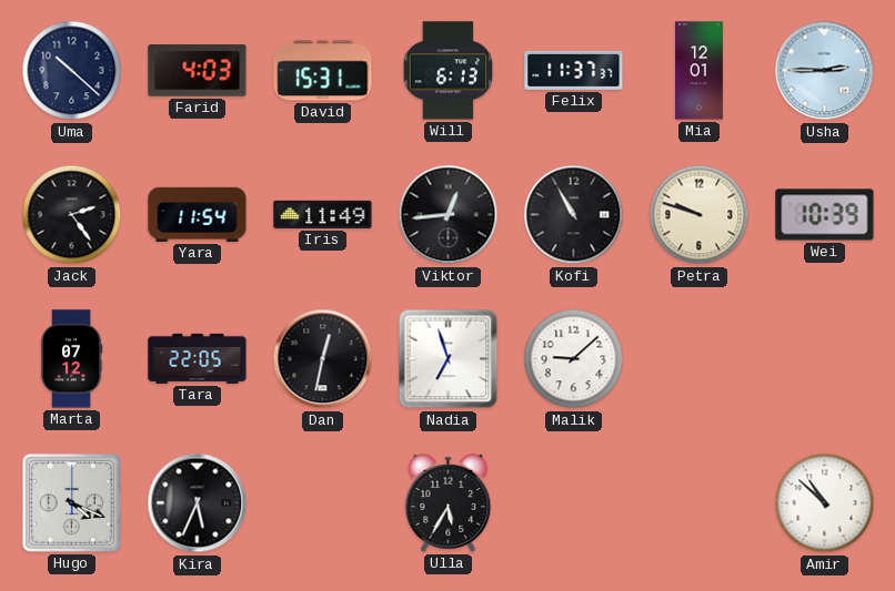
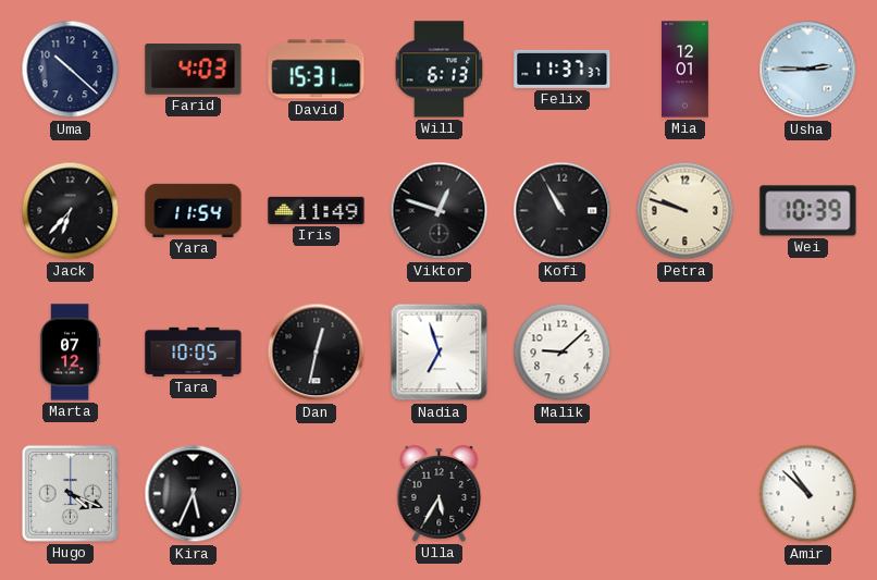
Jack: 2:24 -> 6:37 (71, 211)
Viktor: 12:44 -> 12:48 (440, 211)
Tara: 22:05 -> 10:05 (194, 351)
